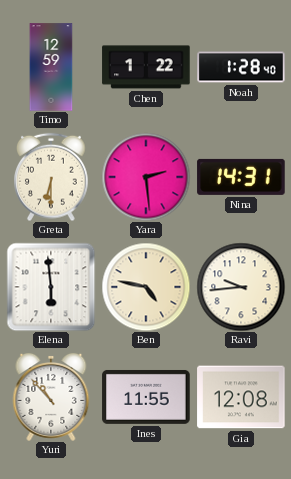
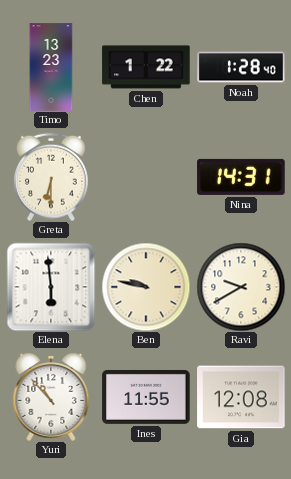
Timo: 12:59 -> 13:23 (51, 67)
Yara: 2:29 -> none (146, 177)
Ben: 4:47 -> 9:47 (146, 287)
Ravi: 9:44 -> 9:40 (241, 287)
